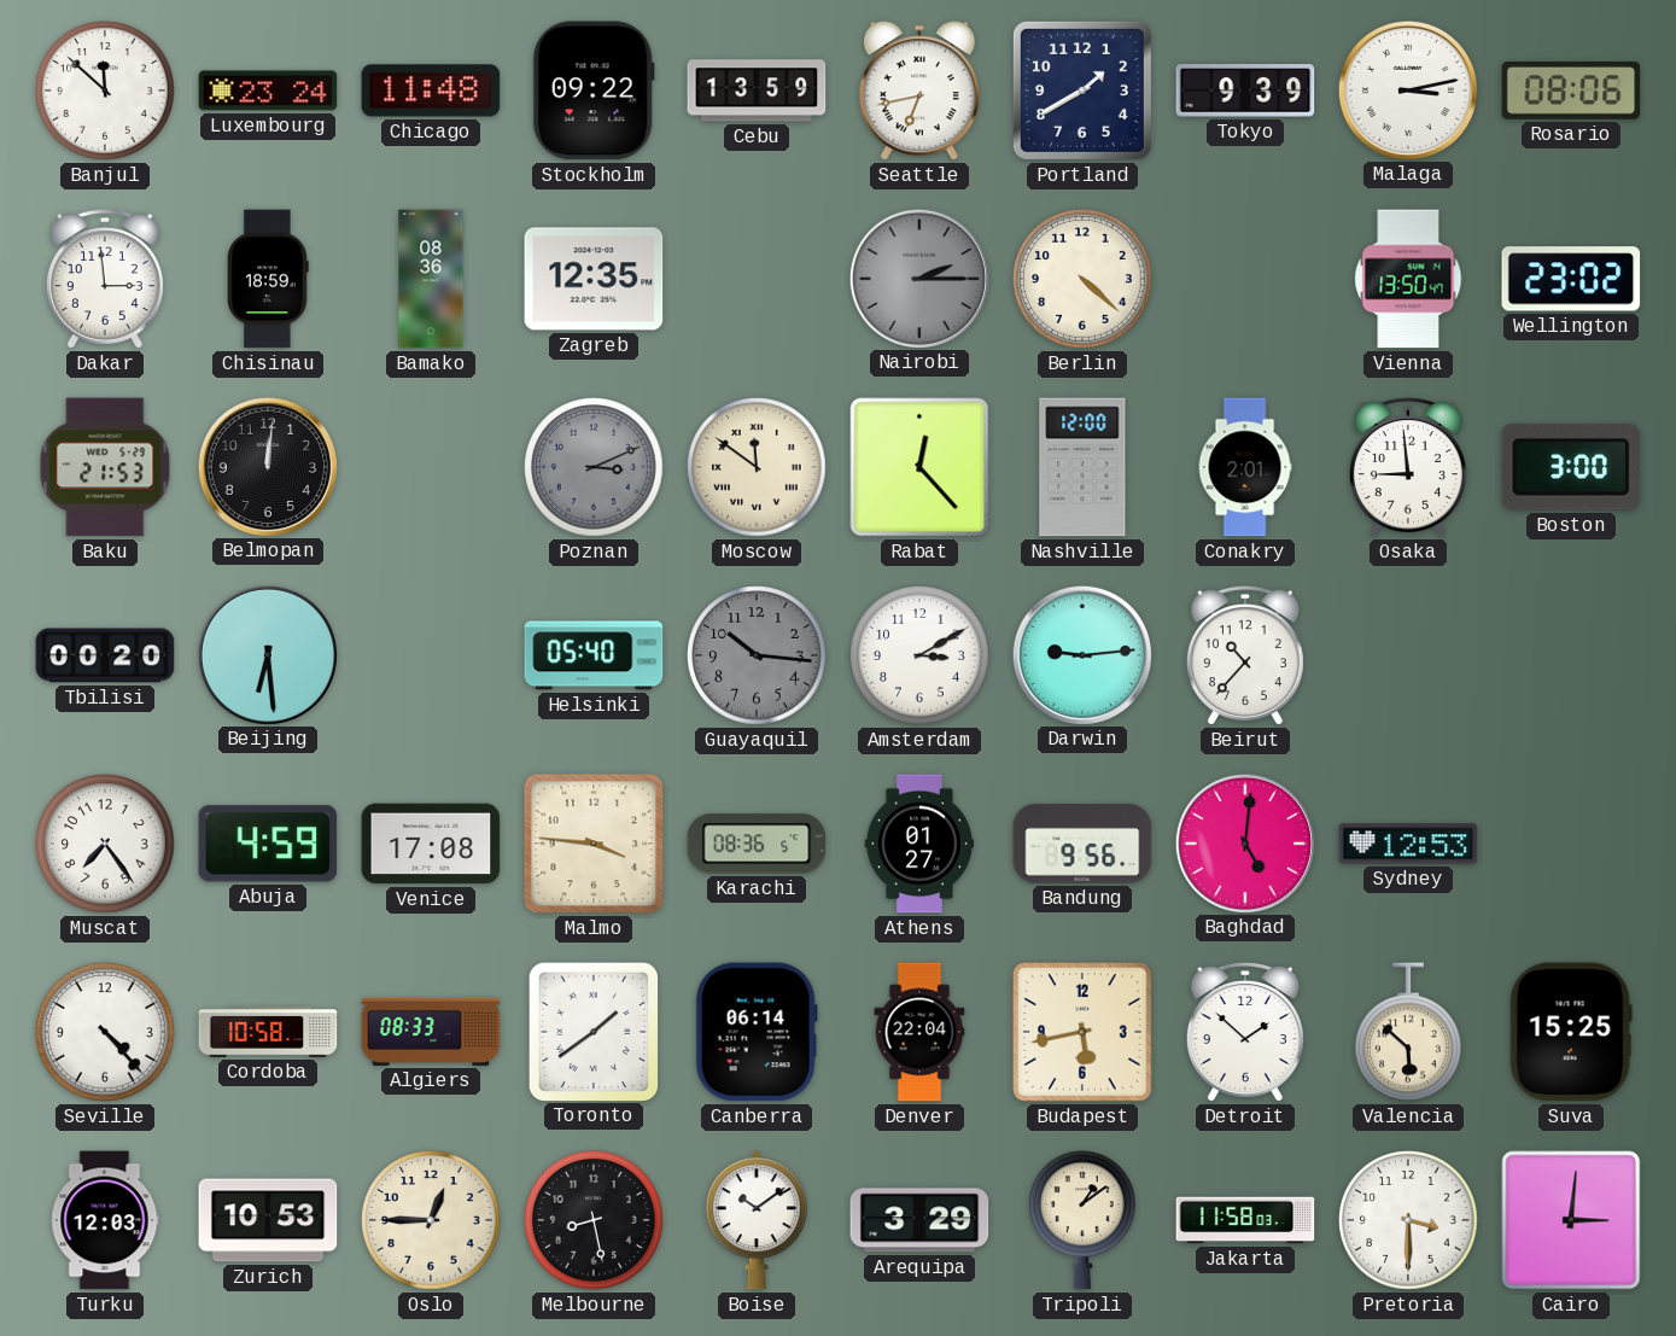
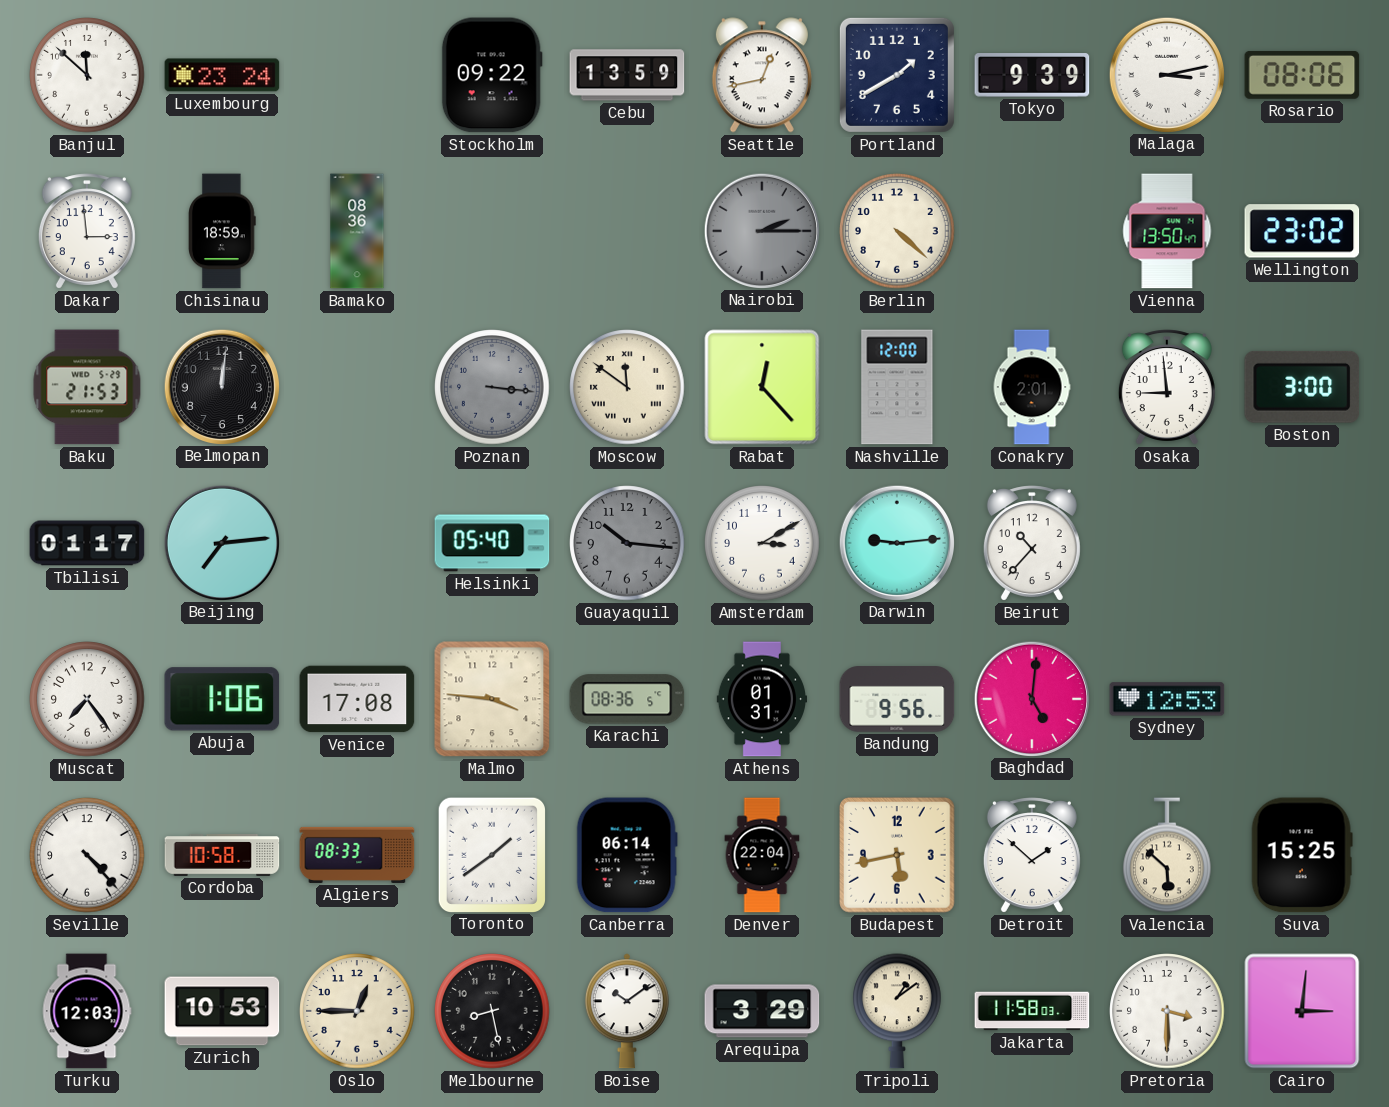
Chicago: 11:48 -> none (431, 91)
Seattle: 6:43 -> 12:43 (762, 75)
Zagreb: 12:35 -> none (594, 279)
Poznan: 3:11 -> 3:16 (492, 387)
Tbilisi: 00:20 -> 01:17 (87, 543)
Beijing: 6:29 -> 7:14 (221, 542)
Abuja: 4:59 -> 1:06 (222, 699)
Athens: 01:27 -> 01:31 (761, 699)
